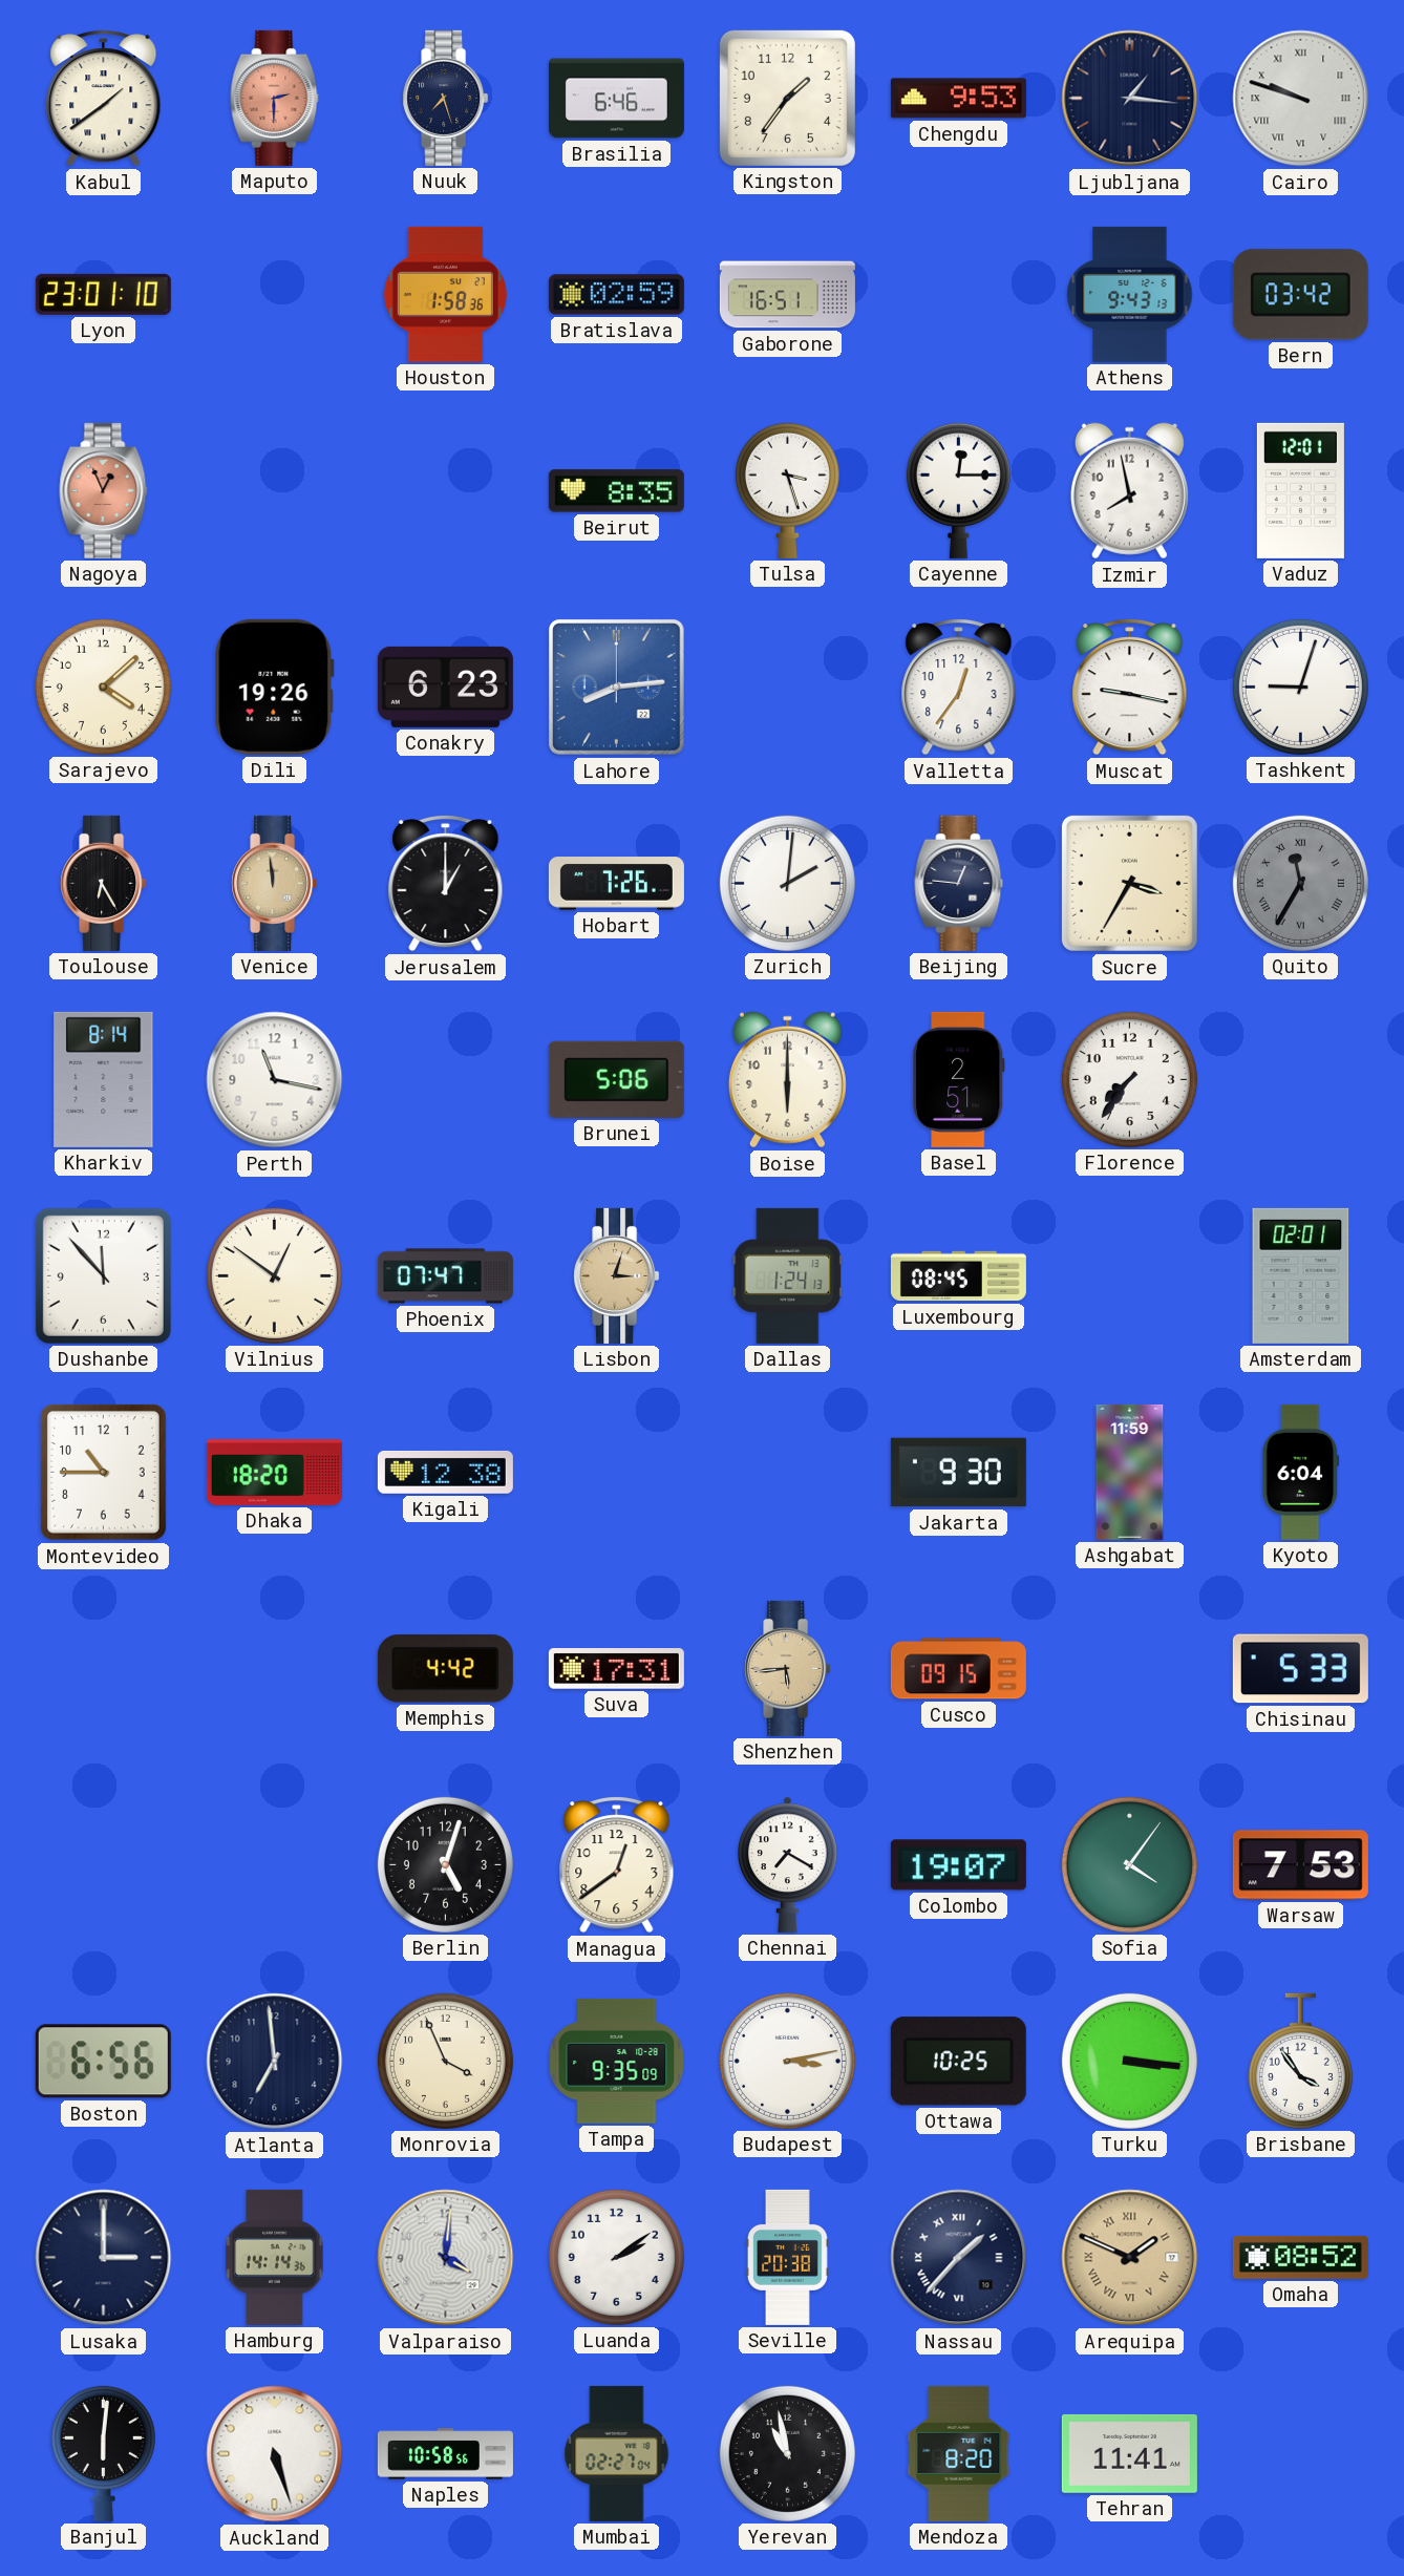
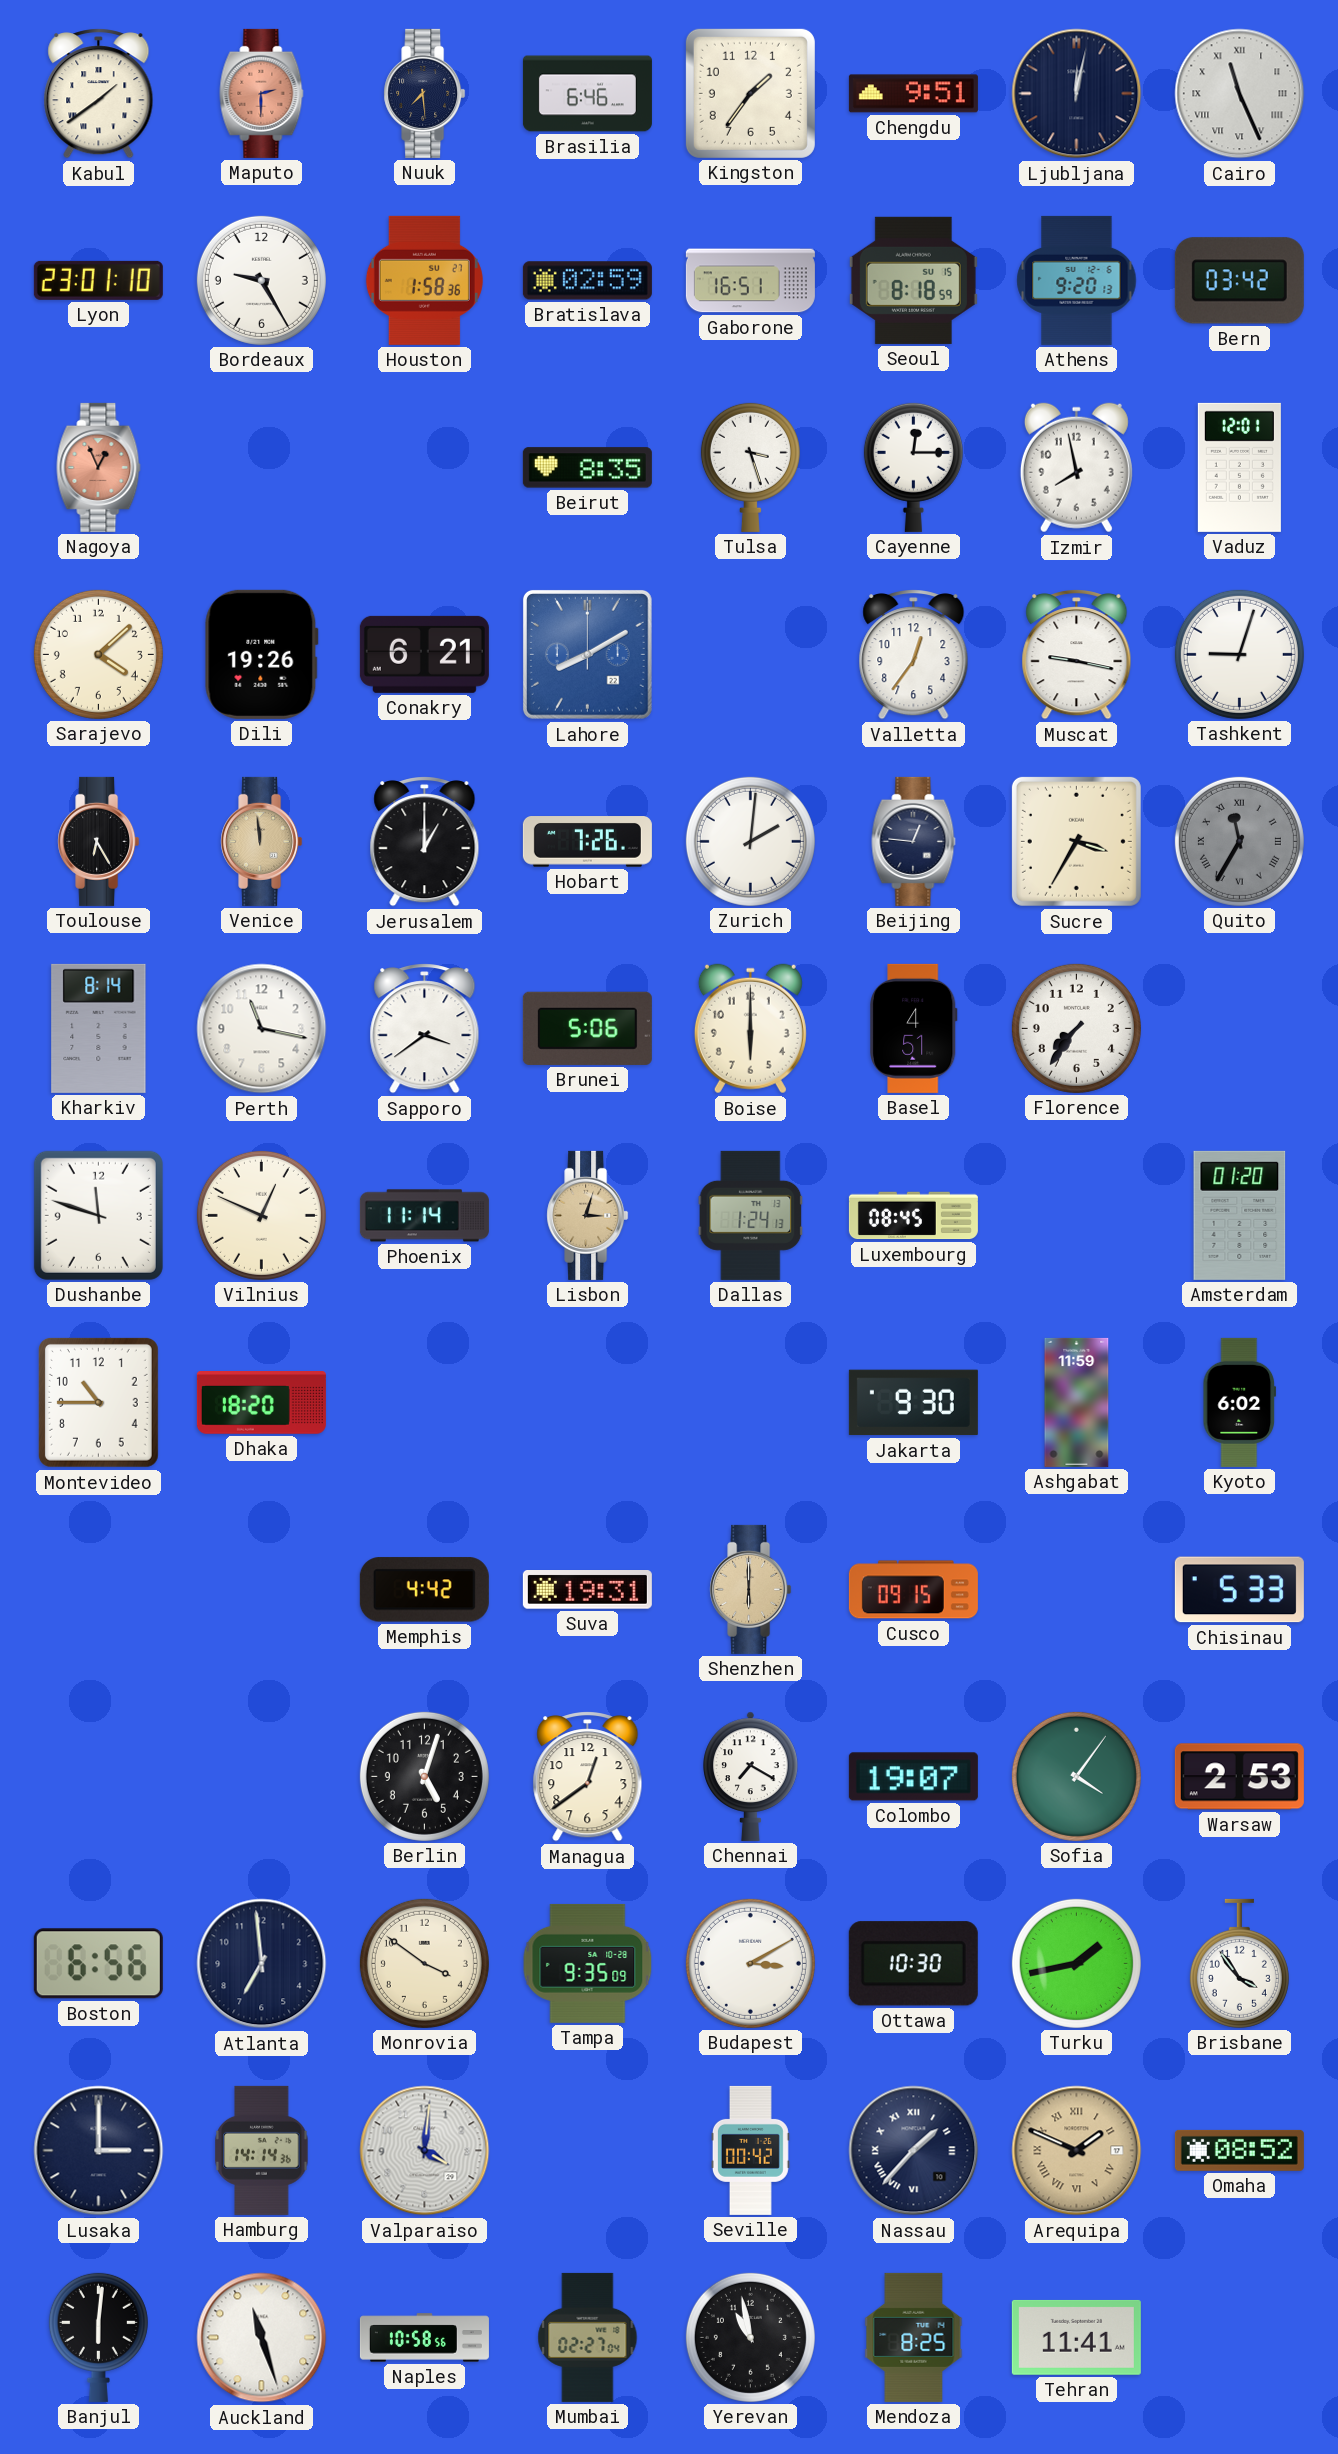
Nuuk: 7:27 -> 7:29 (425, 93)
Chengdu: 9:53 -> 9:51 (913, 94)
Ljubljana: 1:16 -> 12:02 (1077, 94)
Cairo: 9:48 -> 11:26 (1240, 94)
Bordeaux: none -> 9:25 (261, 280)
Seoul: none -> 8:18 (913, 280)
Athens: 9:43 -> 9:20 (1077, 280)
Conakry: 6:23 -> 6:21 (424, 654)
Lahore: 8:14 -> 8:10 (588, 655)
Sapporo: none -> 3:39 (425, 1029)
Basel: 2:51 -> 4:51 (913, 1028)
Dushanbe: 11:53 -> 11:48 (98, 1215)
Vilnius: 12:51 -> 12:49 (261, 1215)
Phoenix: 07:47 -> 11:14 (424, 1216)
Amsterdam: 02:01 -> 01:20 (1240, 1215)
Kigali: 12:38 -> none (445, 1472)
Kyoto: 6:04 -> 6:02 (1239, 1402)
Suva: 17:31 -> 19:31 (587, 1590)
Shenzhen: 5:44 -> 6:00 (751, 1589)
Warsaw: 7:53 -> 2:53 (1239, 1777)
Monrovia: 3:56 -> 3:51 (424, 1963)
Budapest: 3:13 -> 3:10 (750, 1963)
Ottawa: 10:25 -> 10:30 (913, 1964)
Turku: 3:16 -> 1:43 (1076, 1963)
Luanda: 2:09 -> none (616, 2257)
Seville: 20:38 -> 00:42 (750, 2150)
Auckland: 5:27 -> 11:27 (262, 2338)
Mendoza: 8:20 -> 8:25 (914, 2337)
